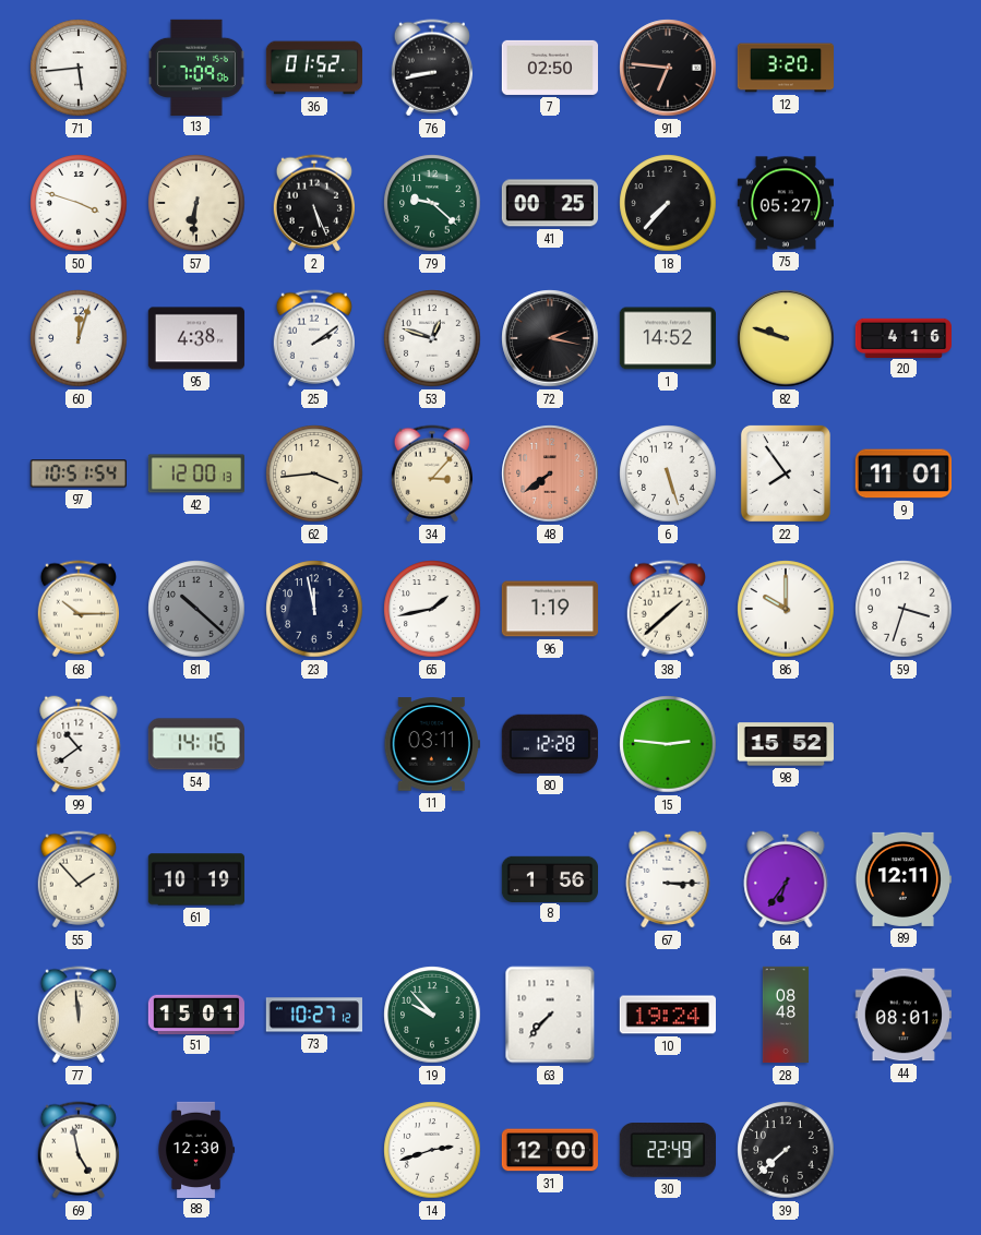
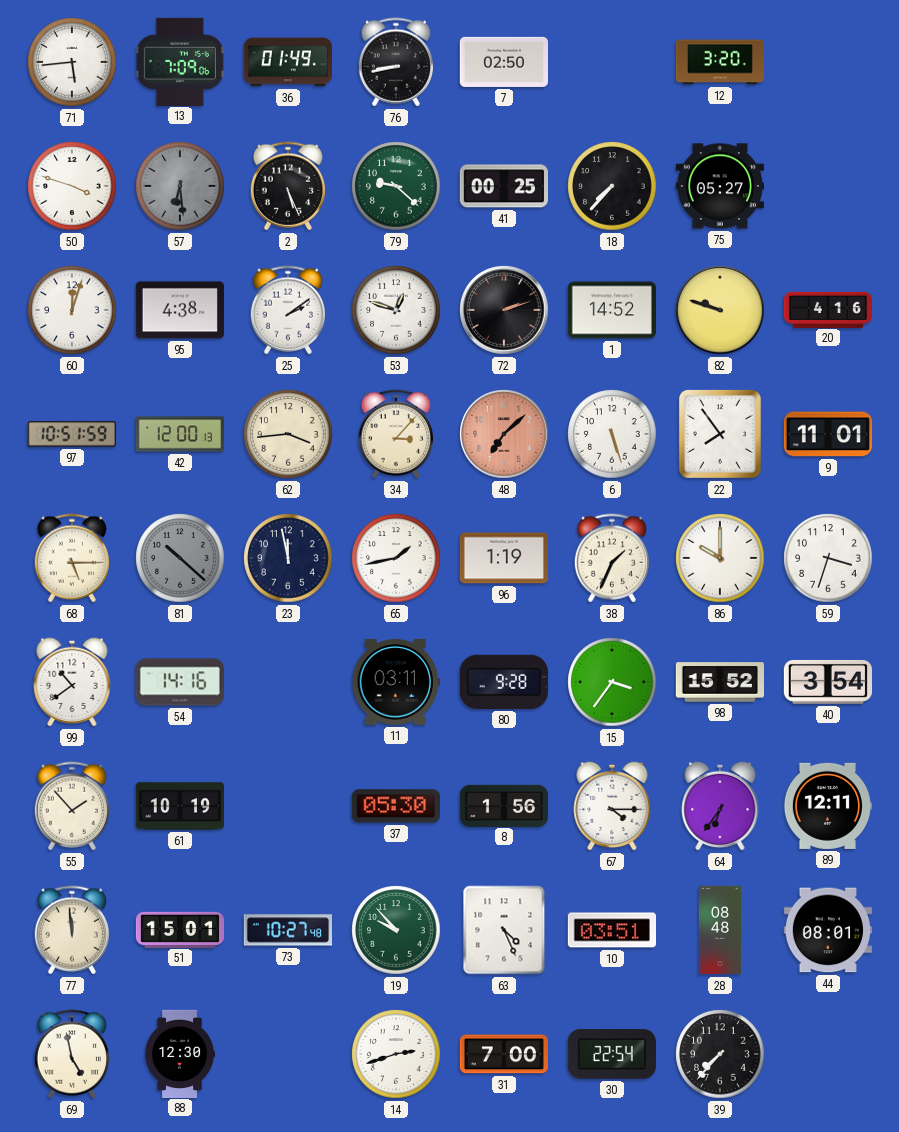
36: 01:52 -> 01:49 (287, 62)
91: 6:46 -> none (668, 68)
57: 6:31 -> 6:29 (180, 186)
57 dial: cream -> grey (180, 186)
72: 2:17 -> 2:12 (504, 310)
97: 10:51:54 -> 10:51:59 (72, 434)
48: 7:39 -> 7:08 (504, 434)
68: 10:15 -> 5:15 (71, 558)
38: 1:38 -> 1:34 (611, 558)
80: 12:28 -> 9:28 (504, 682)
15: 2:46 -> 3:36 (612, 682)
40: none -> 3:54 (828, 682)
37: none -> 05:30 (396, 806)
67: 3:15 -> 4:15 (612, 806)
73: 10:27:12 -> 10:27:48 (287, 930)
63: 7:37 -> 4:26 (504, 930)
10: 19:24 -> 03:51 (611, 930)
31: 12:00 -> 7:00 (503, 1054)
30: 22:49 -> 22:54 (612, 1055)
39: 7:38 -> 7:37 (720, 1054)
